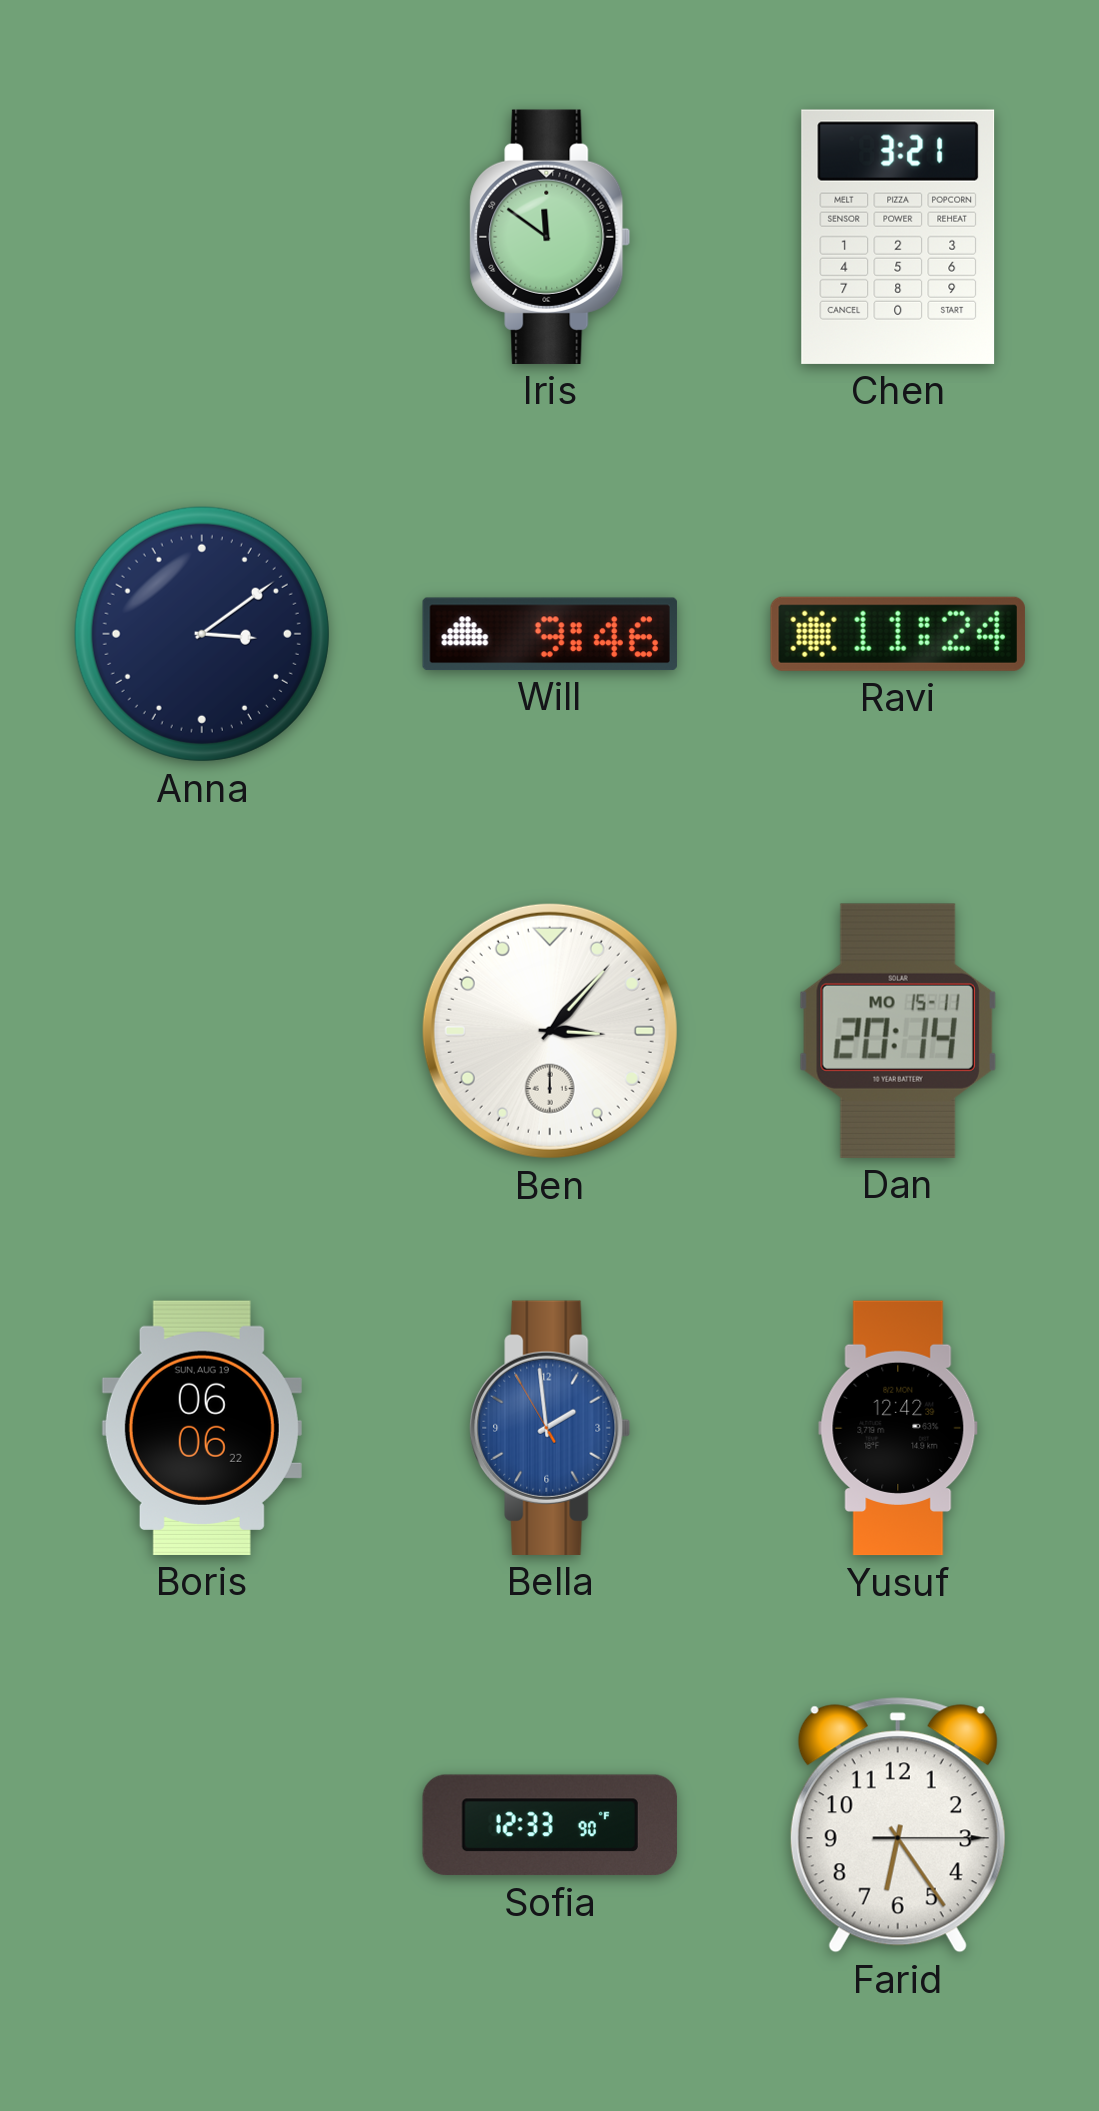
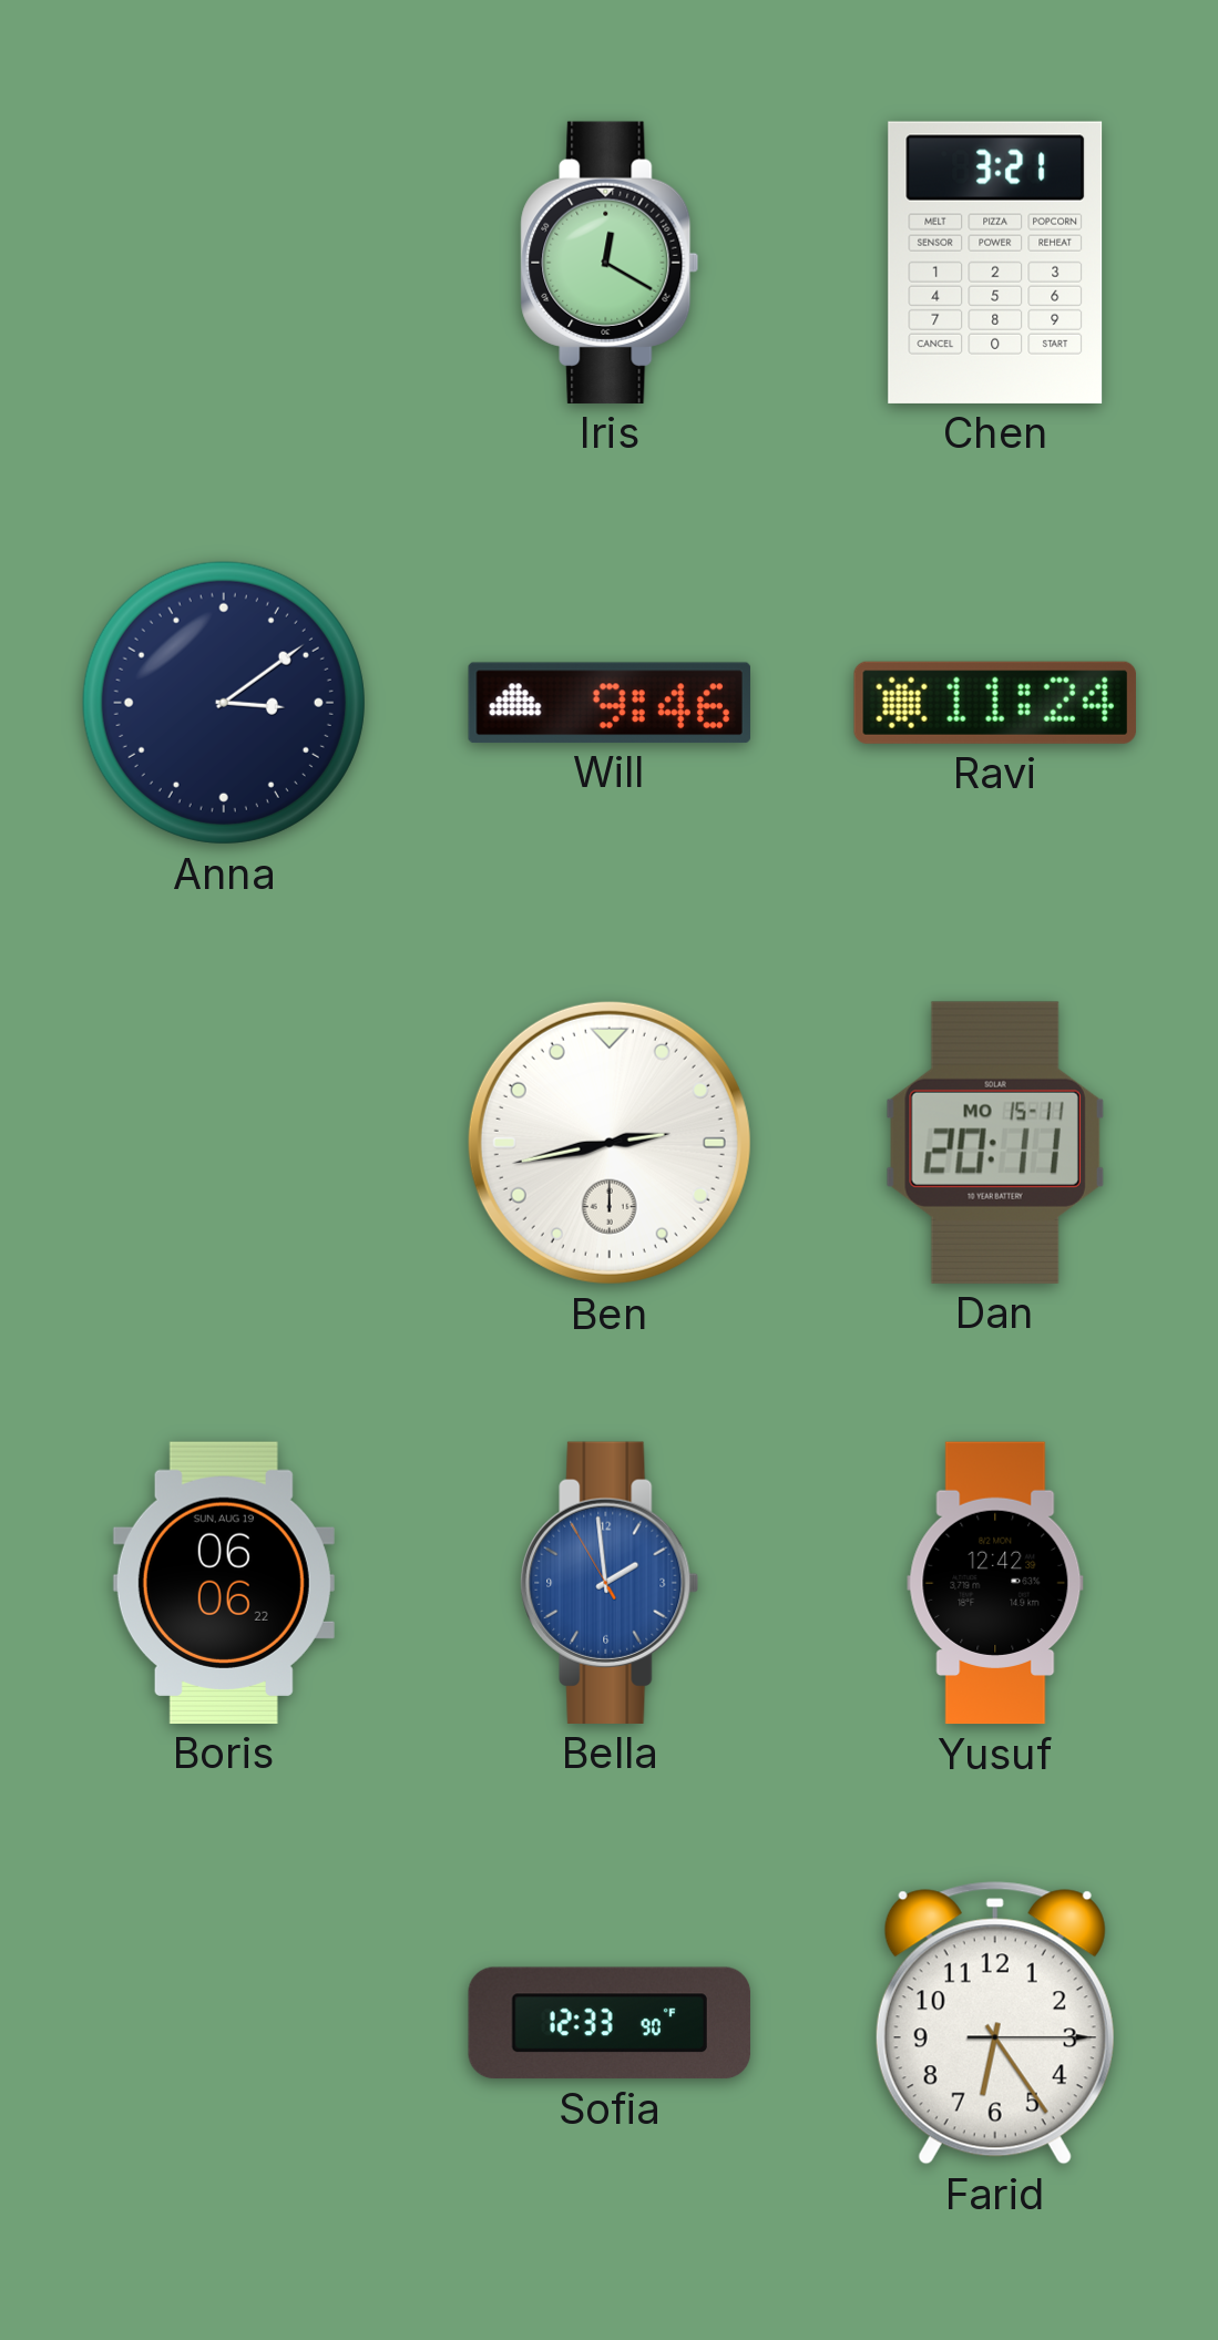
Iris: 11:51 -> 12:20 (610, 263)
Ben: 3:07 -> 2:43 (610, 1143)
Dan: 20:14 -> 20:11 (995, 1143)
